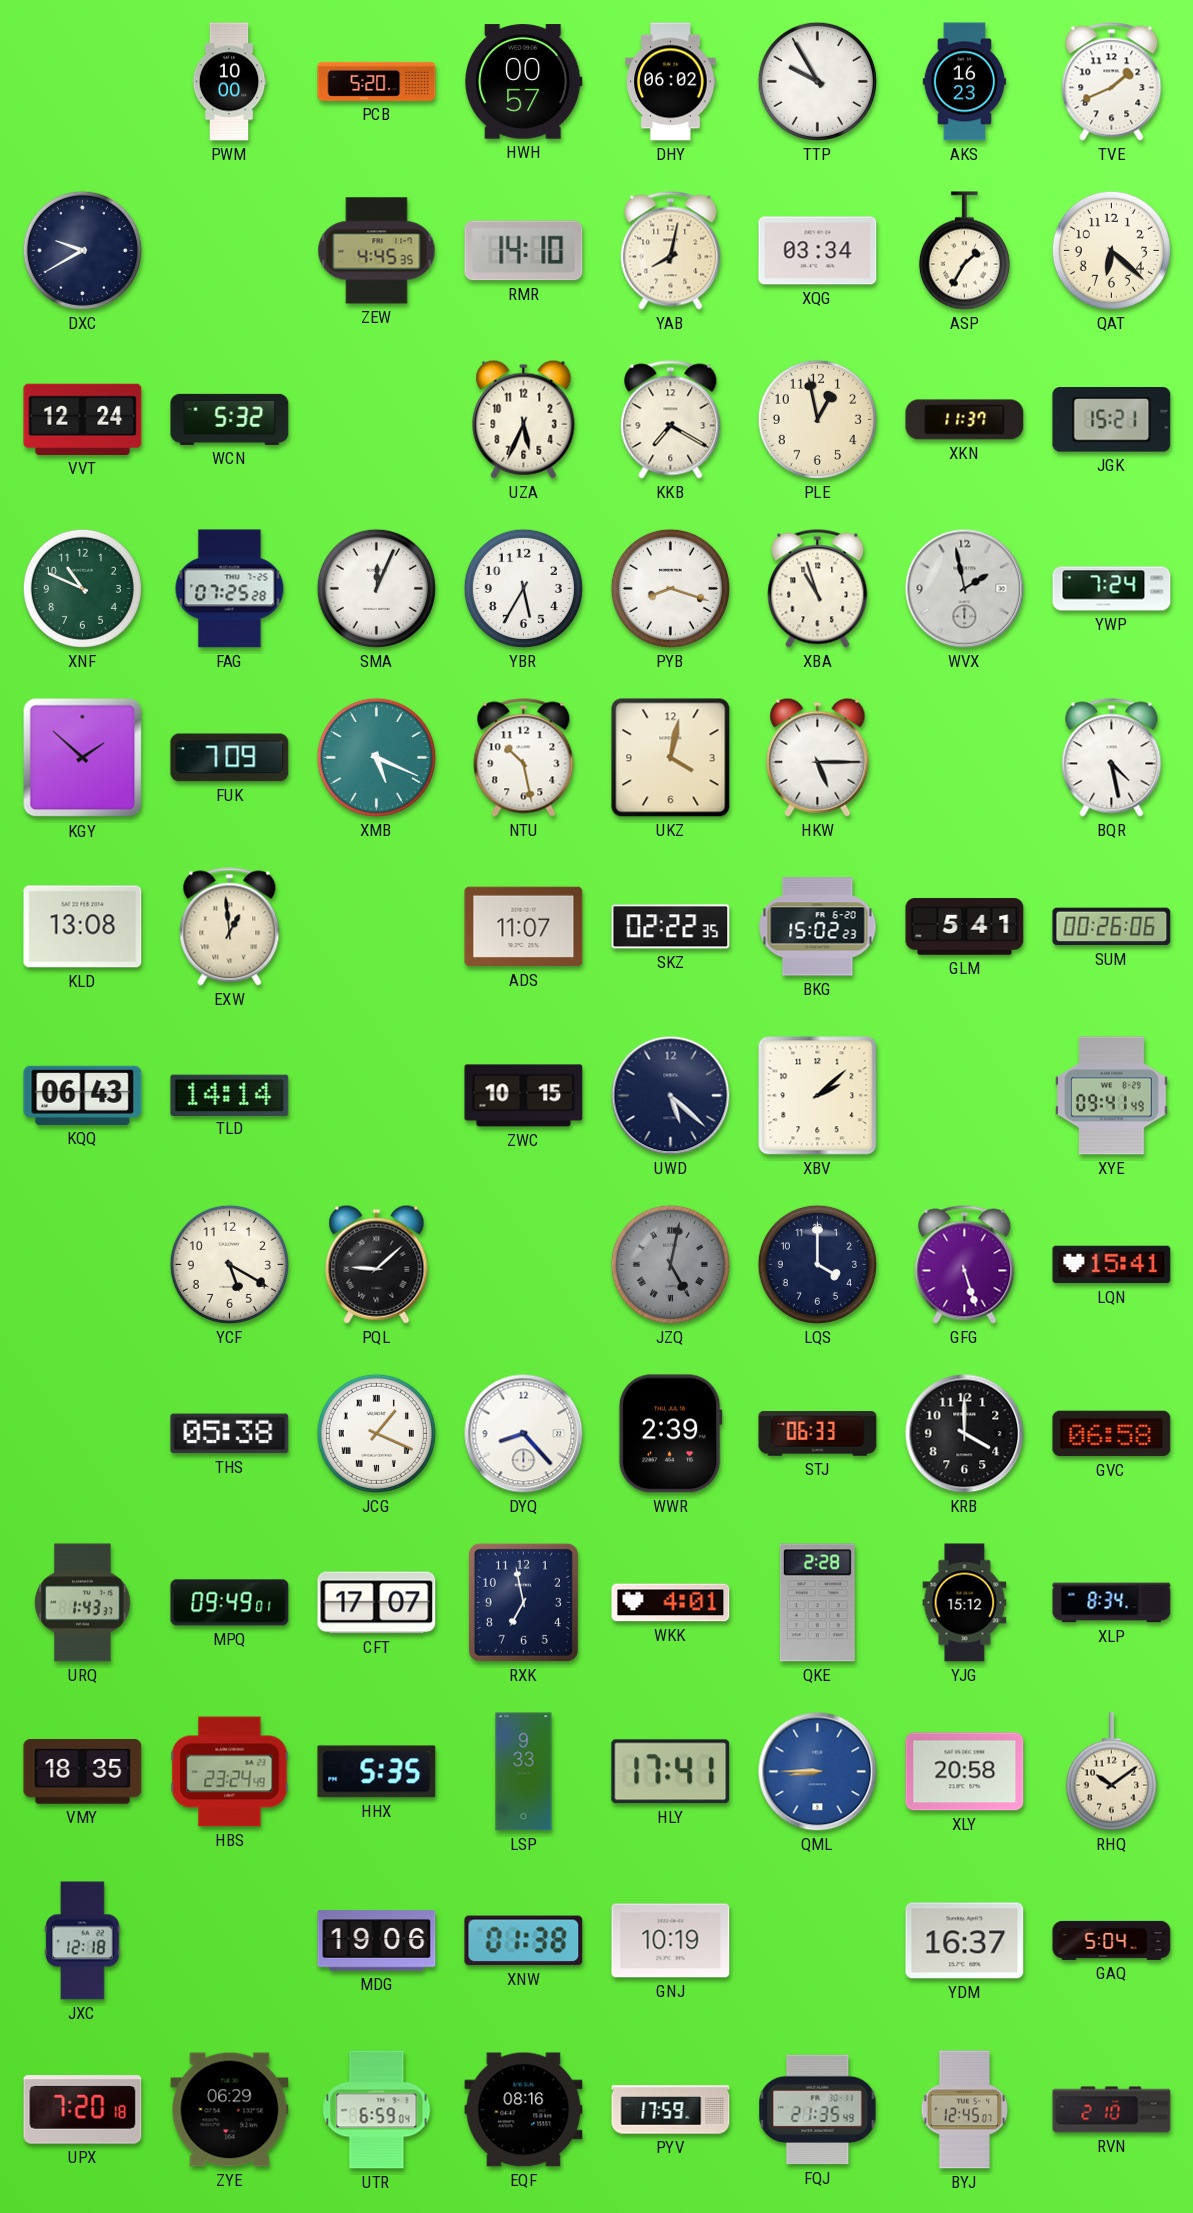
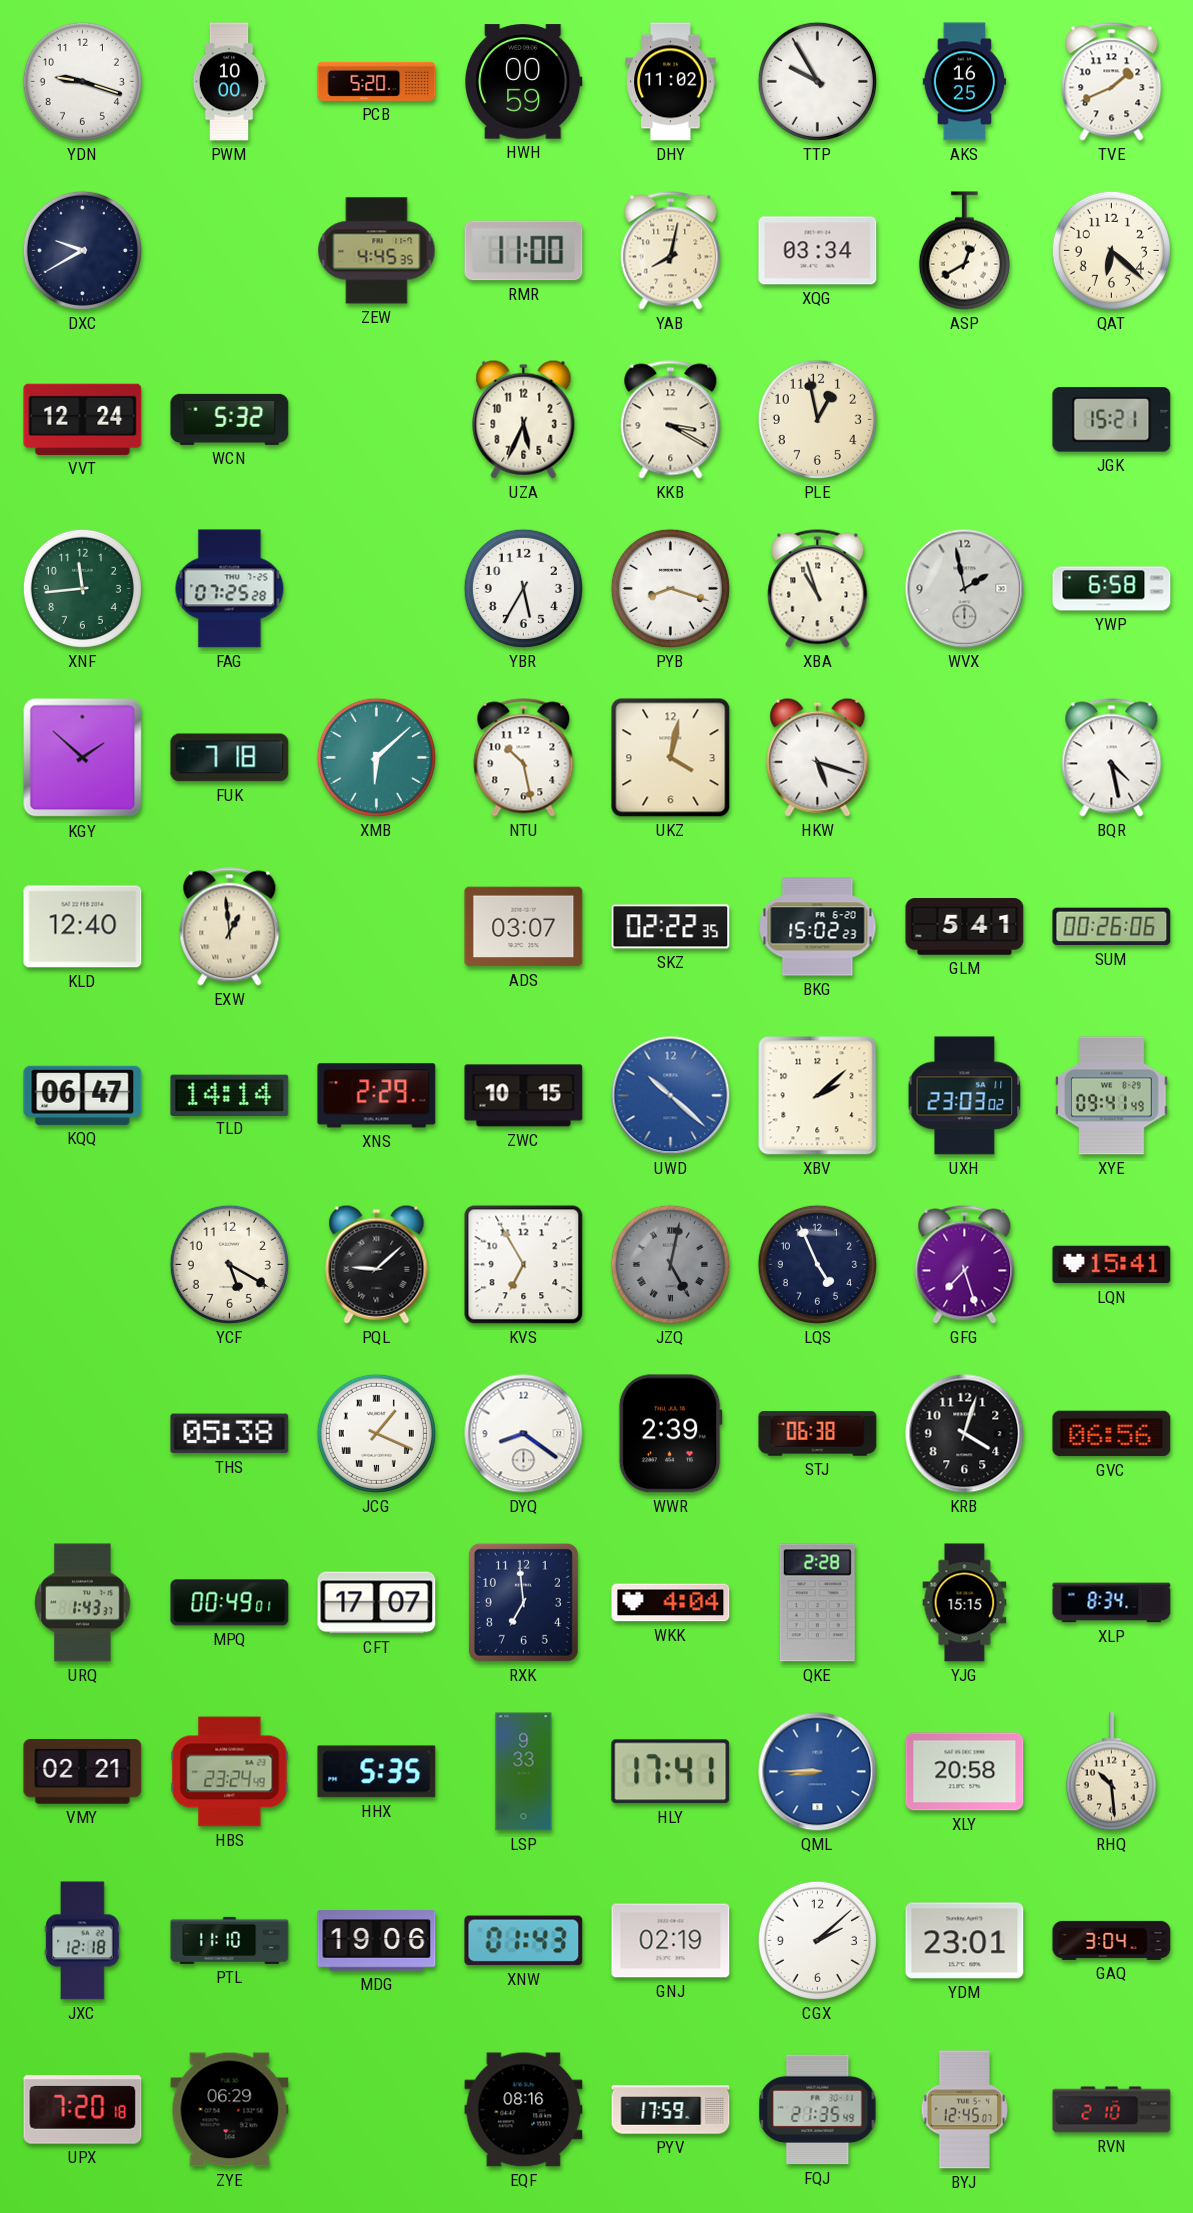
YDN: none -> 9:18 (82, 81)
HWH: 00:57 -> 00:59 (524, 82)
DHY: 06:02 -> 11:02 (671, 82)
AKS: 16:23 -> 16:25 (965, 82)
RMR: 14:10 -> 11:00 (524, 251)
ASP: 1:35 -> 12:40 (964, 251)
KKB: 7:20 -> 3:20 (671, 420)
XKN: 11:37 -> none (965, 420)
XNF: 10:49 -> 11:44 (82, 588)
SMA: 12:04 -> none (376, 588)
YWP: 7:24 -> 6:58 (1112, 589)
FUK: 7:09 -> 7:18 (230, 758)
XMB: 5:19 -> 6:08 (376, 757)
HKW: 5:15 -> 5:18 (818, 757)
KLD: 13:08 -> 12:40 (83, 927)
ADS: 11:07 -> 03:07 (524, 927)
KQQ: 06:43 -> 06:47 (83, 1095)
XNS: none -> 2:29 (377, 1096)
UWD: 5:22 -> 10:22 (671, 1096)
UWD dial: navy -> blue (671, 1096)
UXH: none -> 23:03 (965, 1096)
KVS: none -> 6:55 (524, 1265)
LQS: 4:00 -> 4:56 (817, 1264)
GFG: 5:27 -> 7:27 (965, 1265)
DYQ: 8:23 -> 8:21 (524, 1434)
STJ: 06:33 -> 06:38 (818, 1434)
KRB: 4:00 -> 4:03 (965, 1434)
GVC: 06:58 -> 06:56 (1112, 1434)
MPQ: 09:49 -> 00:49 (230, 1603)
RXK: 6:58 -> 6:59 (523, 1602)
WKK: 4:01 -> 4:04 (671, 1603)
YJG: 15:12 -> 15:15 (965, 1603)
VMY: 18:35 -> 02:21 (83, 1772)
RHQ: 10:09 -> 10:29 (1111, 1772)
PTL: none -> 11:10 (230, 1940)
XNW: 01:38 -> 01:43 (524, 1941)
GNJ: 10:19 -> 02:19 (671, 1941)
CGX: none -> 2:08 (817, 1940)
YDM: 16:37 -> 23:01 (965, 1941)
GAQ: 5:04 -> 3:04 (1112, 1940)
UTR: 6:59 -> none (377, 2110)
